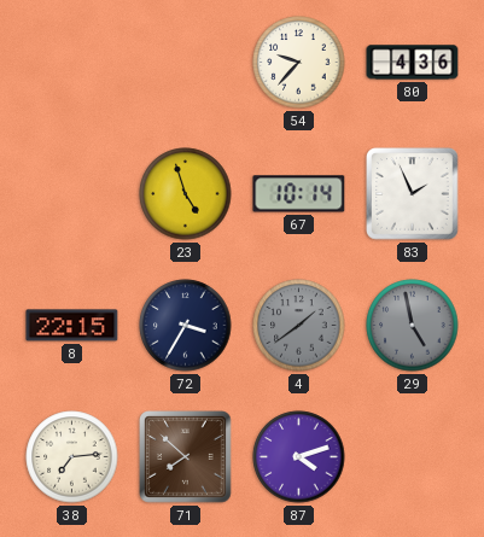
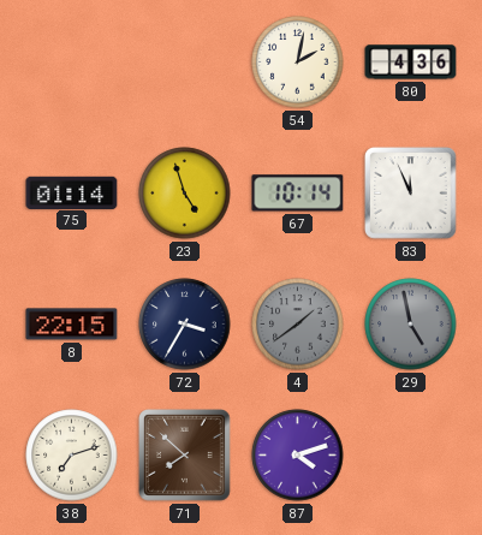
54: 9:37 -> 2:02 (298, 63)
75: none -> 01:14 (72, 192)
83: 1:56 -> 11:56 (411, 194)
38: 7:14 -> 7:12 (72, 456)
